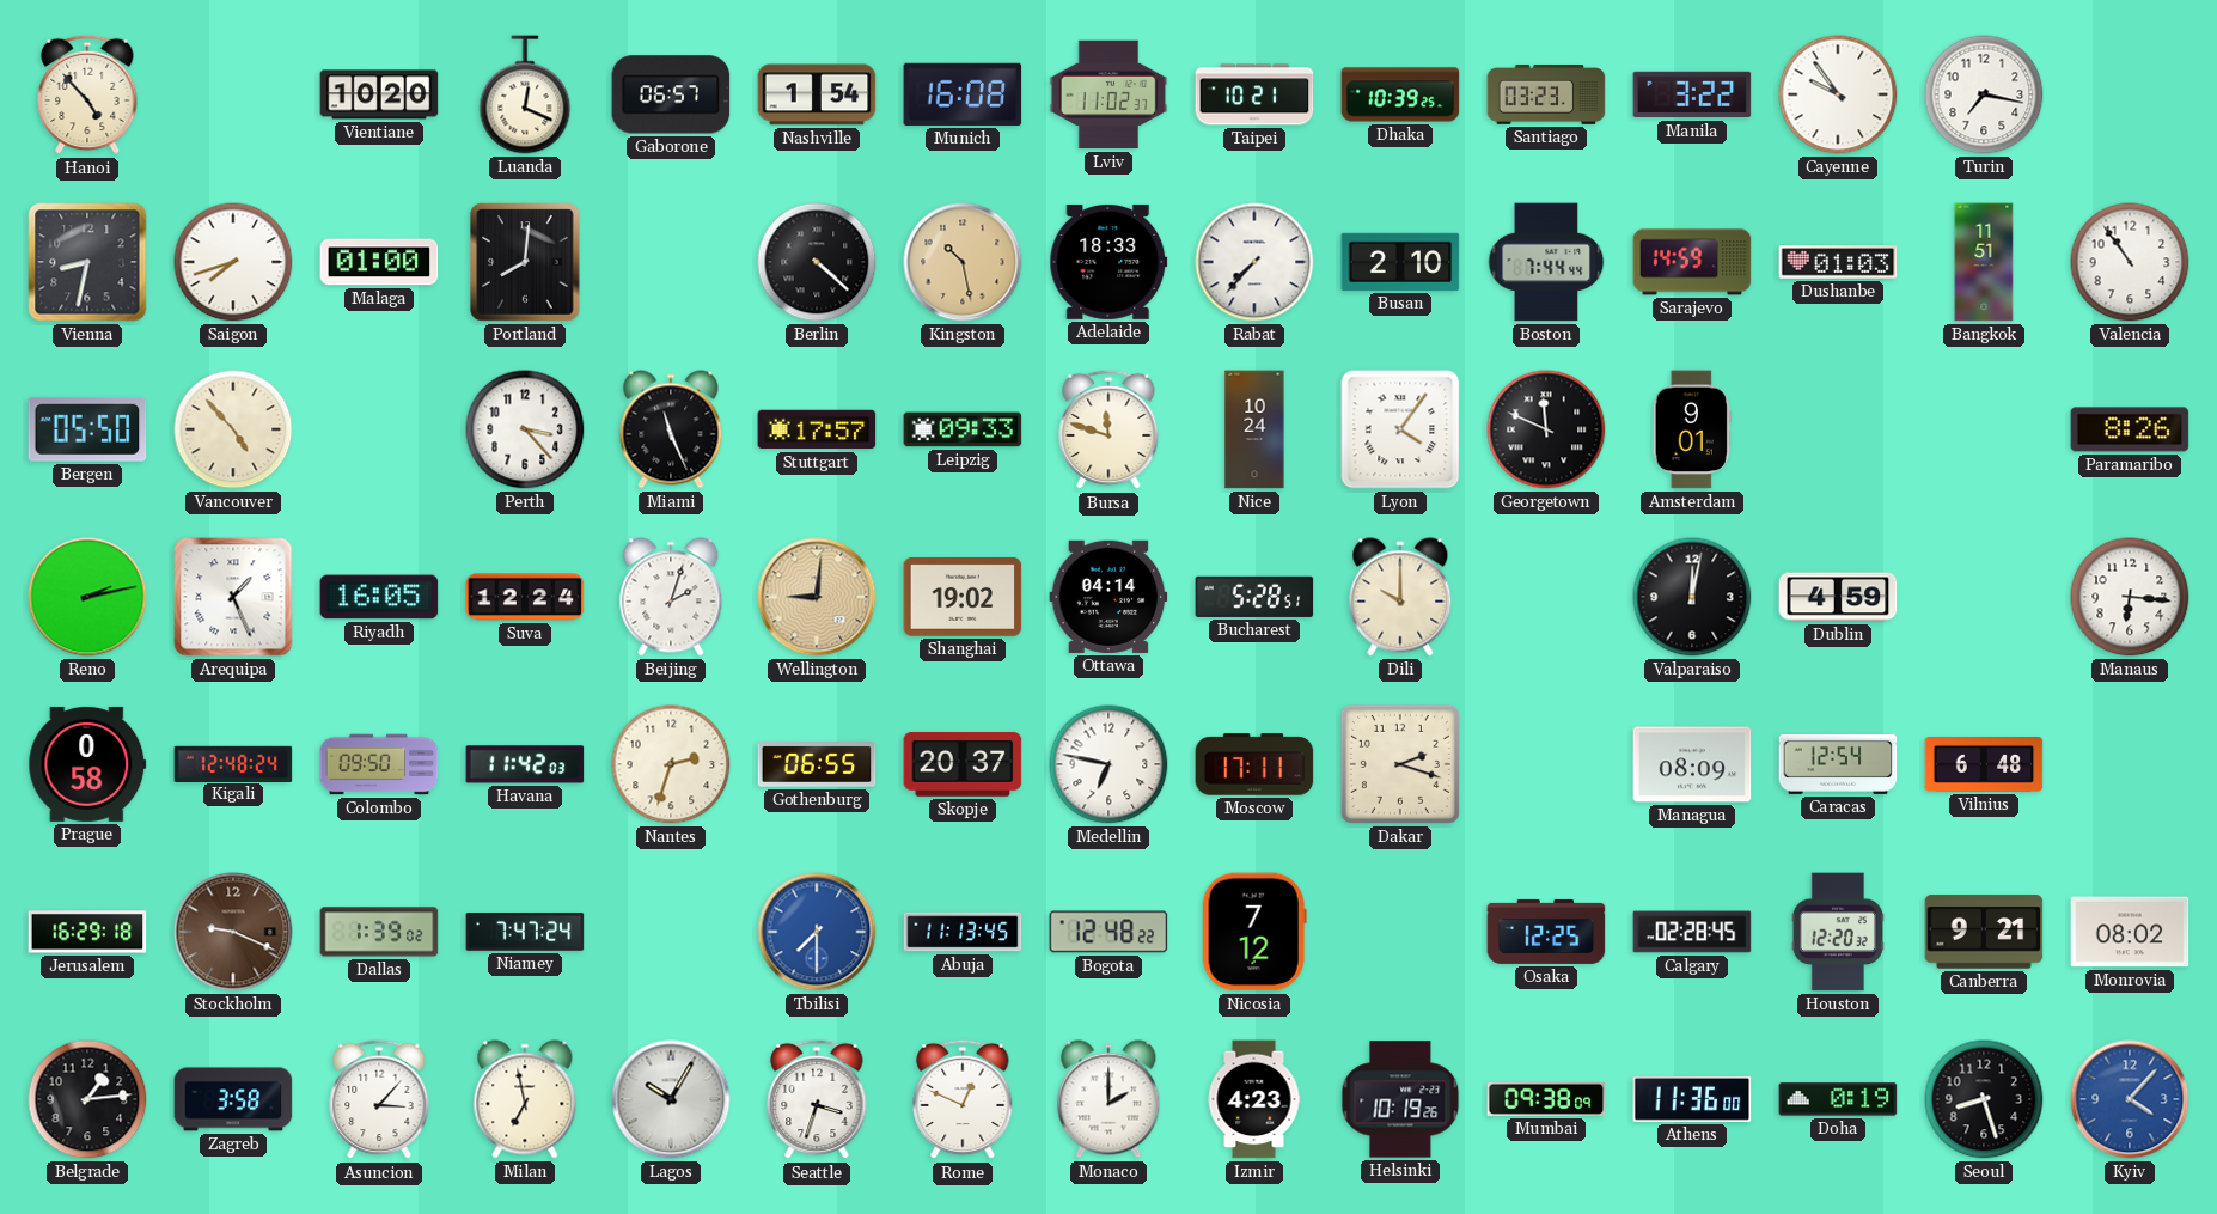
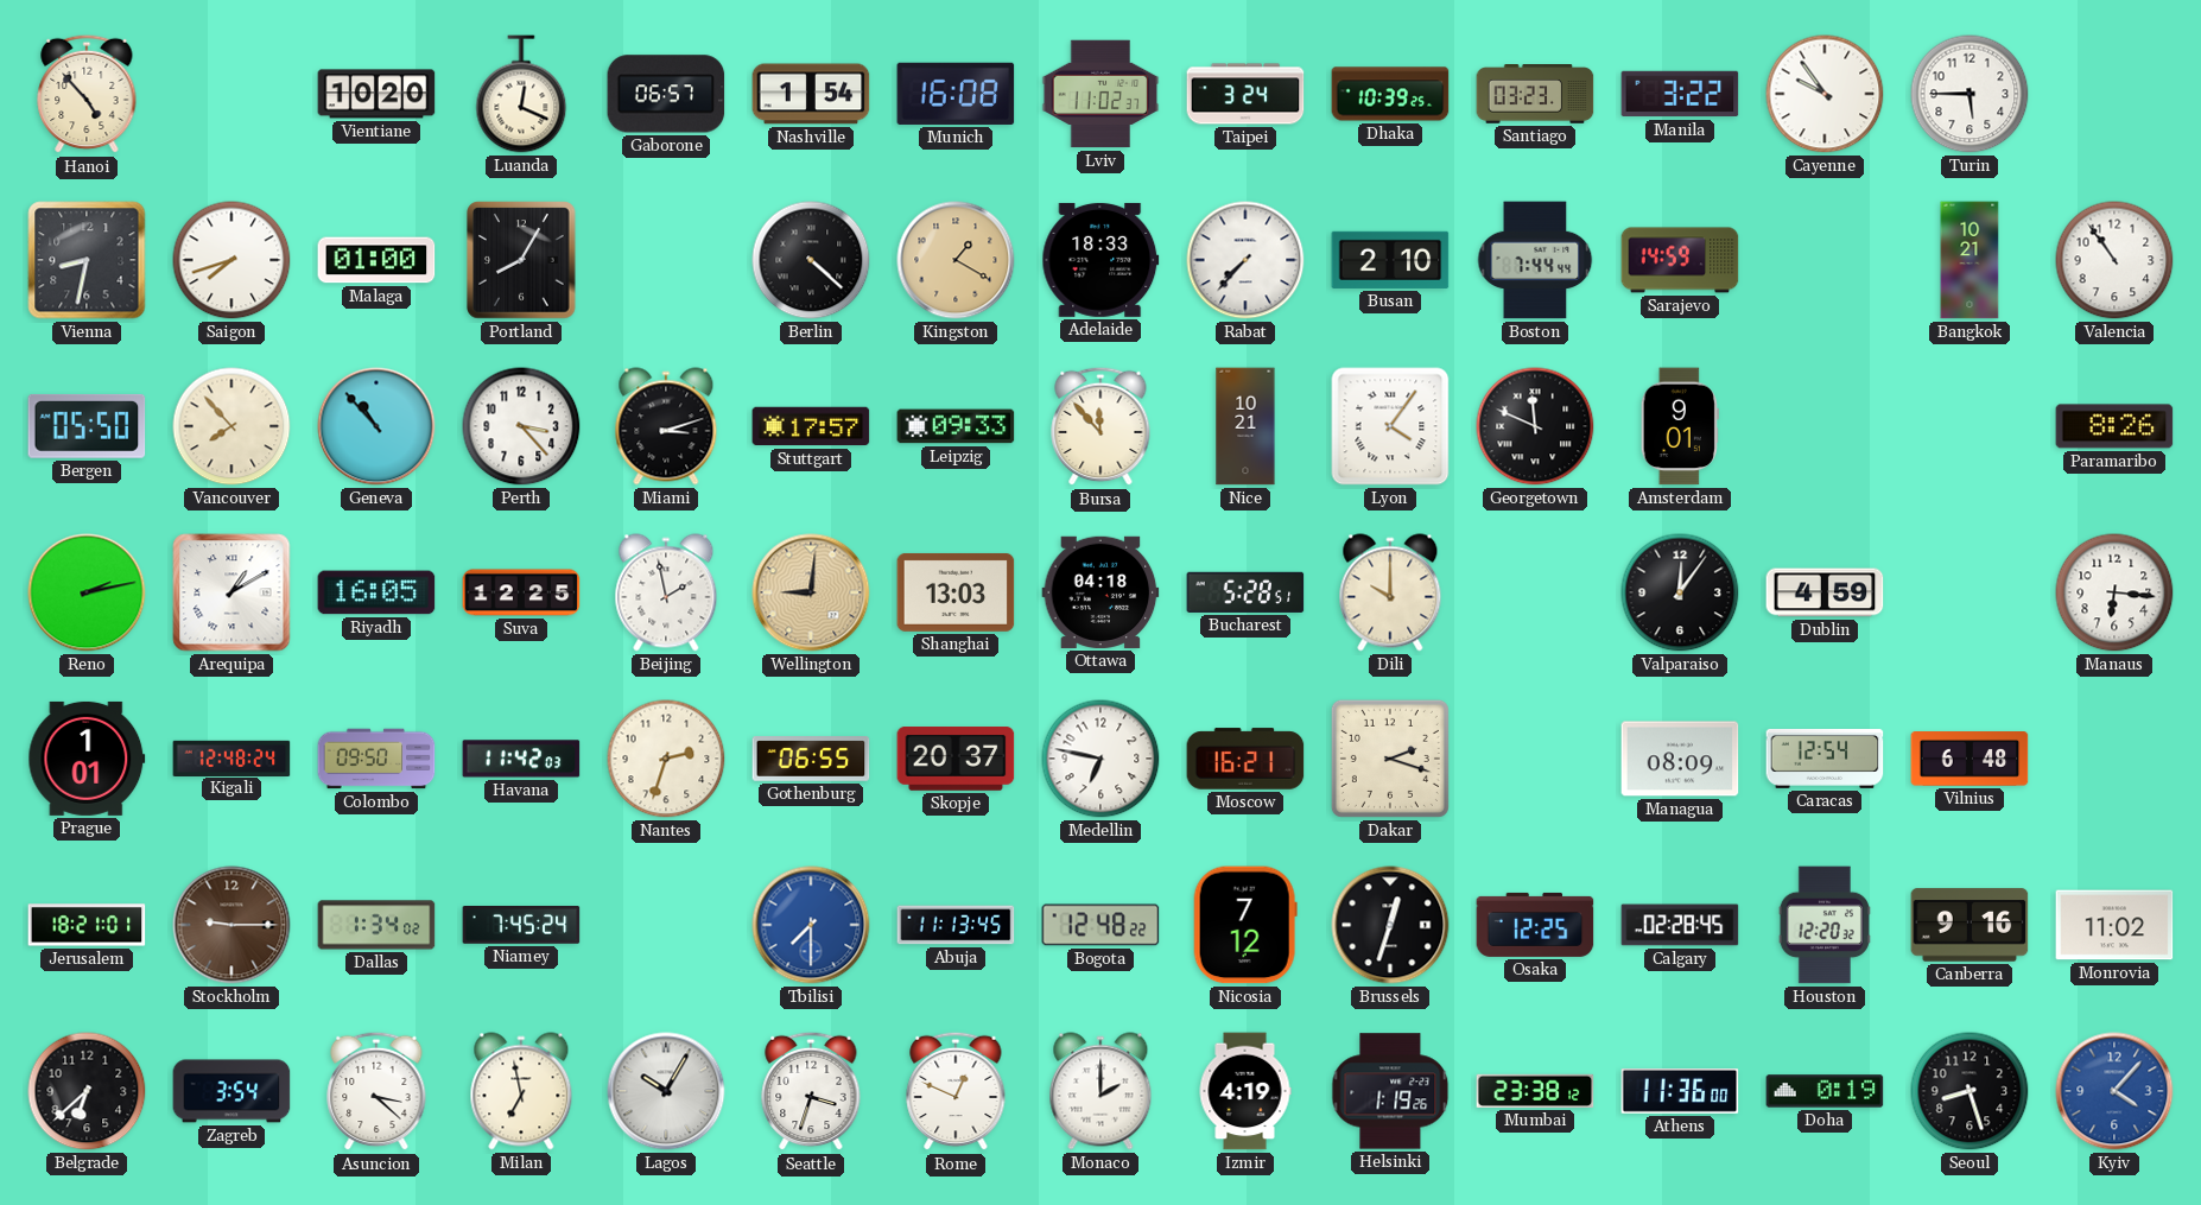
Taipei: 10:21 -> 3:24 (1245, 94)
Turin: 7:17 -> 5:45 (1970, 94)
Portland: 8:01 -> 8:05 (521, 260)
Kingston: 10:28 -> 1:20 (956, 260)
Dushanbe: 01:03 -> none (1838, 262)
Bangkok: 11:51 -> 10:21 (1970, 260)
Vancouver: 4:53 -> 7:53 (231, 426)
Geneva: none -> 10:53 (376, 426)
Miami: 11:26 -> 3:12 (666, 426)
Bursa: 11:48 -> 11:53 (1100, 426)
Nice: 10:24 -> 10:21 (1245, 426)
Arequipa: 1:26 -> 1:10 (231, 592)
Suva: 12:24 -> 12:25 (521, 592)
Beijing: 2:03 -> 1:58 (666, 592)
Shanghai: 19:02 -> 13:03 (956, 592)
Ottawa: 04:14 -> 04:18 (1100, 592)
Valparaiso: 12:02 -> 12:06 (1680, 592)
Prague: 0:58 -> 1:01 (87, 759)
Moscow: 17:11 -> 16:21 (1245, 759)
Jerusalem: 16:29 -> 18:21 (87, 925)
Stockholm: 9:19 -> 9:15 (231, 925)
Dallas: 1:39 -> 1:34 (376, 925)
Niamey: 7:47 -> 7:45 (521, 925)
Brussels: none -> 12:33 (1390, 925)
Canberra: 9:21 -> 9:16 (1970, 925)
Monrovia: 08:02 -> 11:02 (2114, 925)
Belgrade: 1:14 -> 6:38 (87, 1091)
Zagreb: 3:58 -> 3:54 (231, 1091)
Asuncion: 3:07 -> 3:22 (376, 1091)
Izmir: 4:23 -> 4:19 (1245, 1091)
Helsinki: 10:19 -> 1:19 (1390, 1091)
Mumbai: 09:38 -> 23:38 (1535, 1091)
